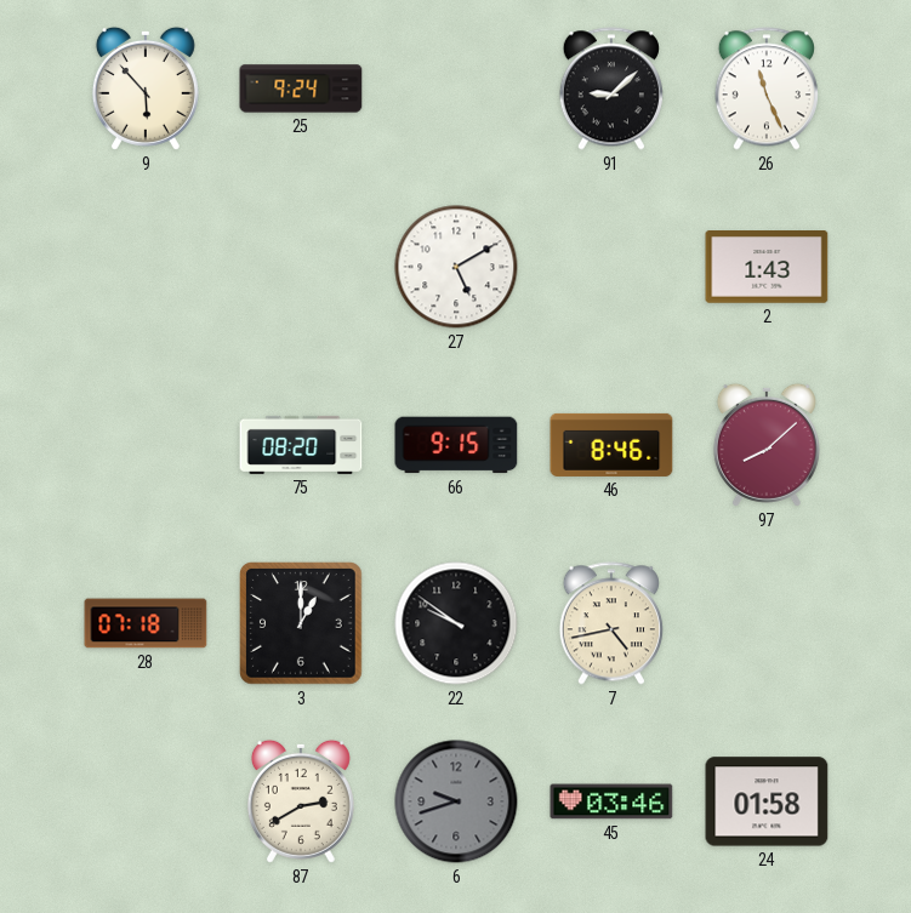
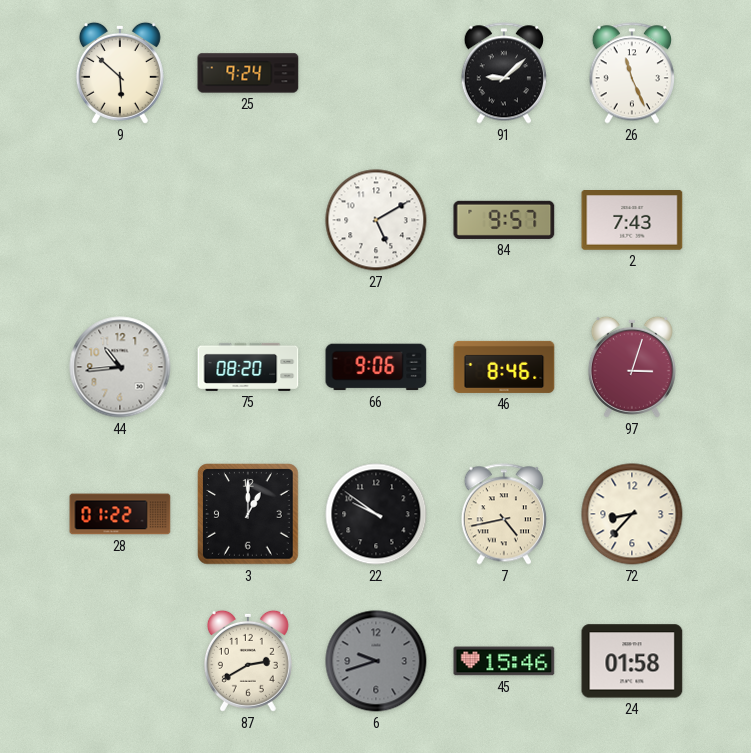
9: 5:53 -> 5:52 (120, 73)
84: none -> 9:57 (504, 220)
2: 1:43 -> 7:43 (632, 220)
44: none -> 10:44 (120, 367)
66: 9:15 -> 9:06 (376, 367)
97: 8:08 -> 3:03 (632, 367)
28: 07:18 -> 01:22 (120, 514)
72: none -> 8:37 (632, 514)
45: 03:46 -> 15:46 (504, 661)
